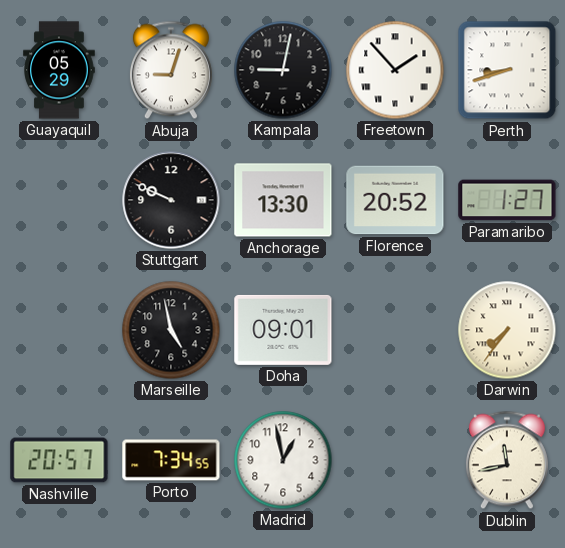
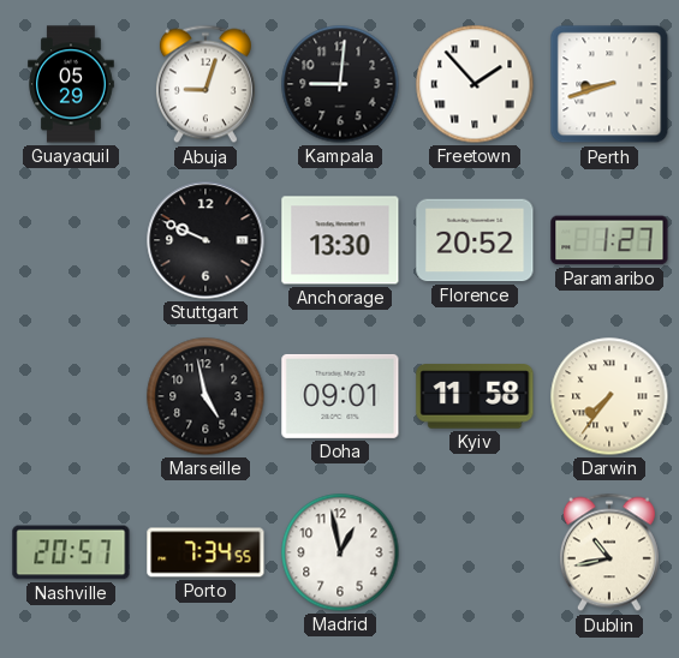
Kampala: 9:02 -> 9:01 (340, 84)
Kyiv: none -> 11:58 (475, 396)
Dublin: 11:43 -> 10:43 (609, 552)
